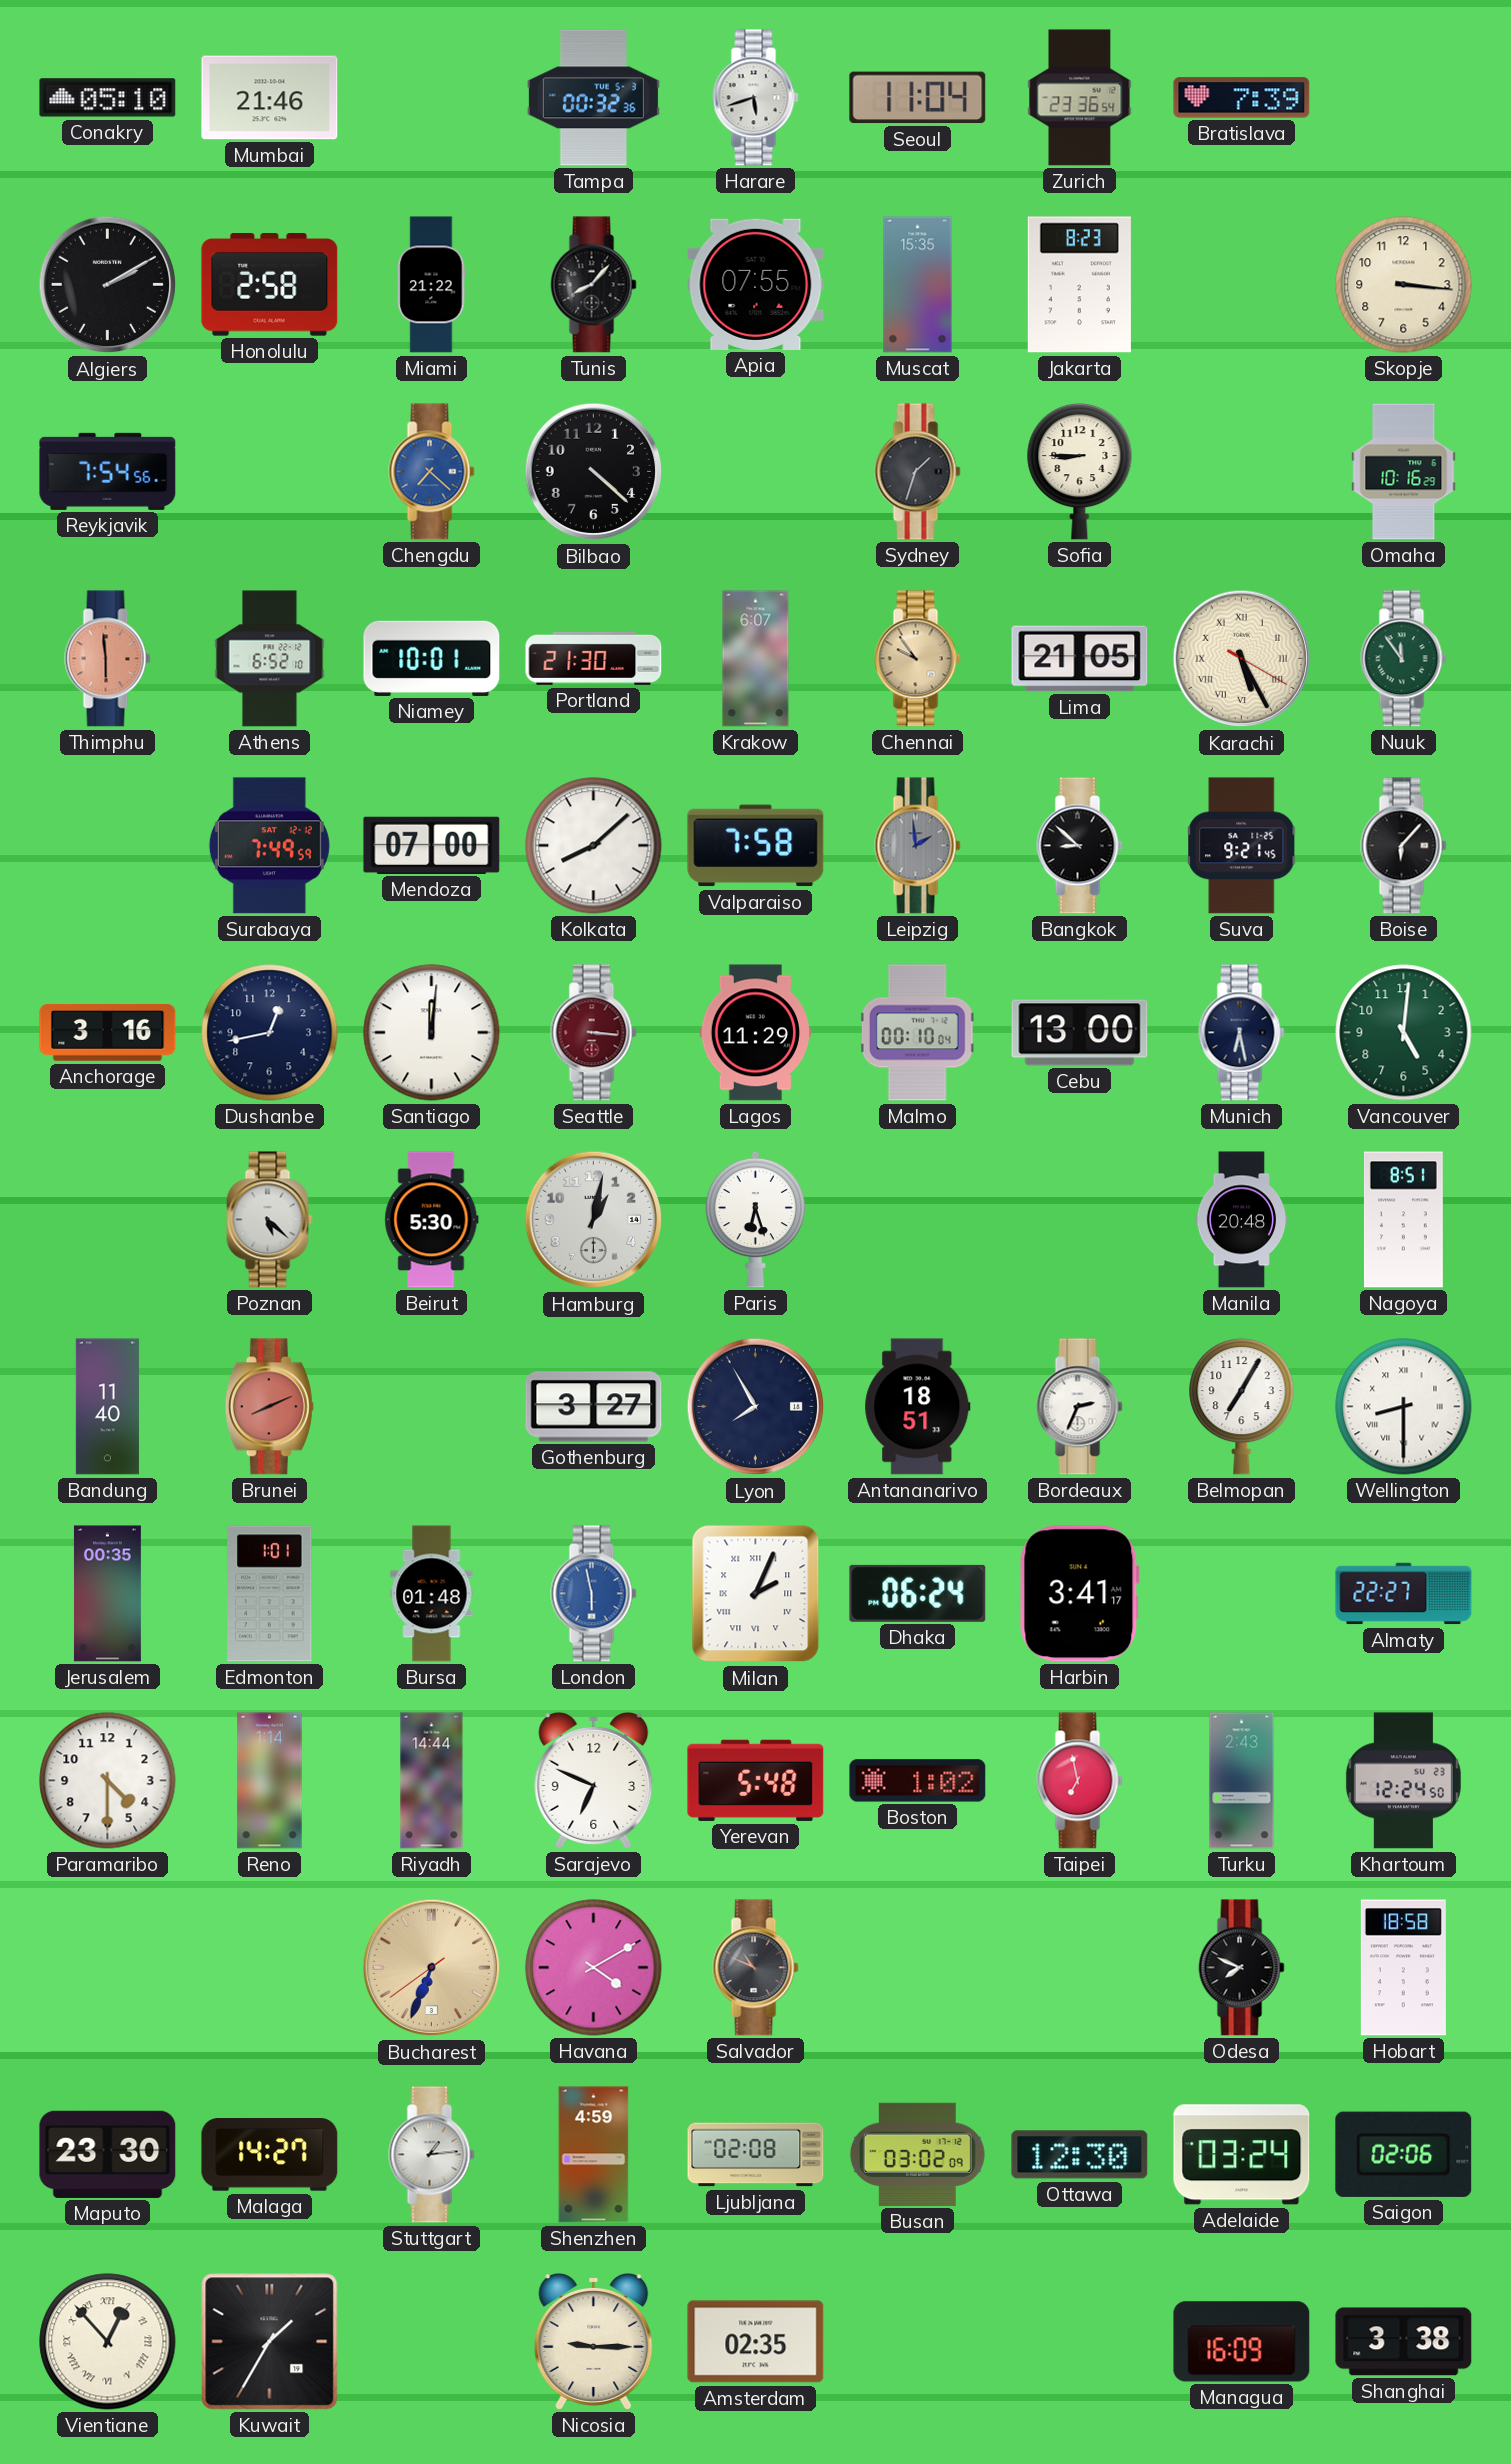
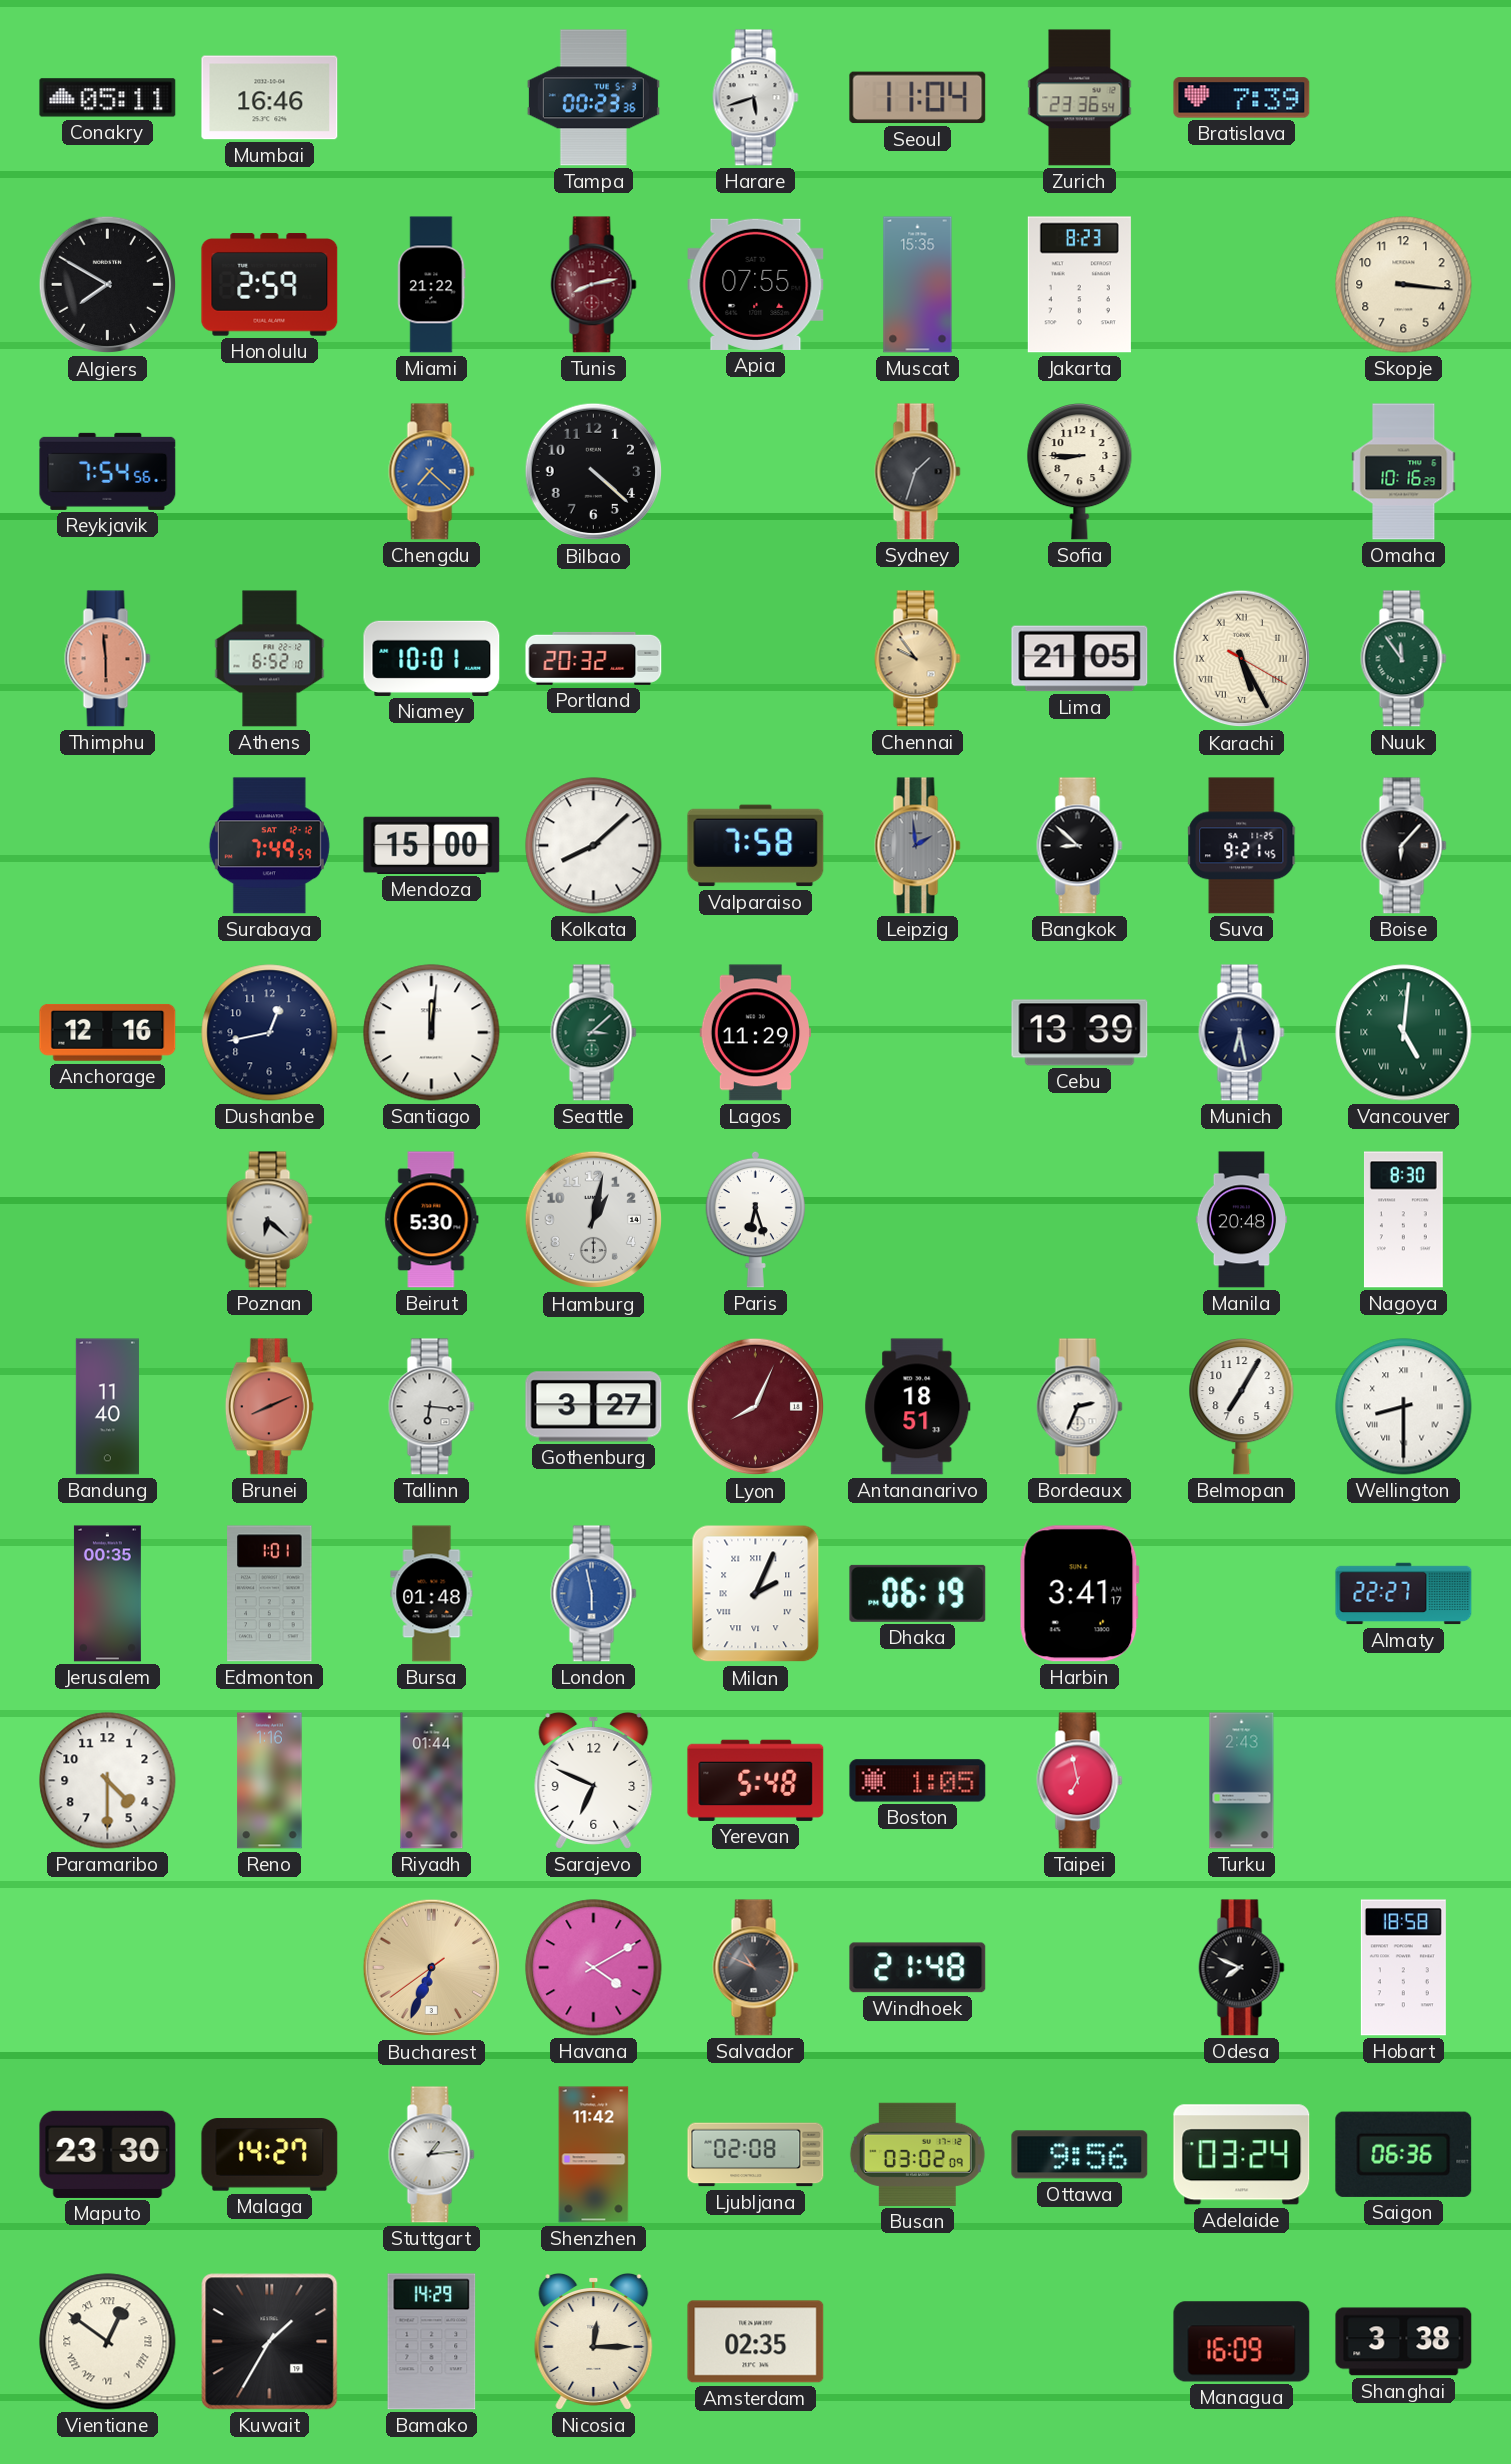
Conakry: 05:10 -> 05:11 (108, 98)
Mumbai: 21:46 -> 16:46 (270, 98)
Tampa: 00:32 -> 00:23 (593, 98)
Algiers: 2:10 -> 7:50 (108, 285)
Honolulu: 2:58 -> 2:59 (270, 285)
Tunis: 8:07 -> 8:13 (594, 285)
Tunis dial: black -> burgundy (594, 285)
Portland: 21:30 -> 20:32 (594, 658)
Krakow: 6:07 -> none (756, 659)
Mendoza: 07:00 -> 15:00 (432, 845)
Anchorage: 3:16 -> 12:16 (108, 1032)
Seattle: 3:16 -> 3:08 (594, 1033)
Seattle dial: burgundy -> green (594, 1033)
Malmo: 00:10 -> none (917, 1033)
Cebu: 13:00 -> 13:39 (1080, 1033)
Vancouver numerals: Arabic -> Roman (1404, 1033)
Poznan: 5:22 -> 6:22 (270, 1220)
Nagoya: 8:51 -> 8:30 (1403, 1220)
Tallinn: none -> 6:16 (432, 1407)
Lyon: 7:55 -> 8:04 (756, 1407)
Lyon dial: navy -> burgundy (756, 1407)
Dhaka: 06:24 -> 06:19 (918, 1593)
Reno: 1:14 -> 1:16 (270, 1781)
Riyadh: 14:44 -> 01:44 (432, 1781)
Boston: 1:02 -> 1:05 (918, 1781)
Khartoum: 12:24 -> none (1403, 1781)
Windhoek: none -> 21:48 (918, 1968)
Shenzhen: 4:59 -> 11:42 (594, 2155)
Ottawa: 12:30 -> 9:56 (1080, 2155)
Saigon: 02:06 -> 06:36 (1404, 2154)
Vientiane: 12:53 -> 12:51 (108, 2342)
Bamako: none -> 14:29 (432, 2342)
Nicosia: 9:15 -> 12:15 (594, 2342)
